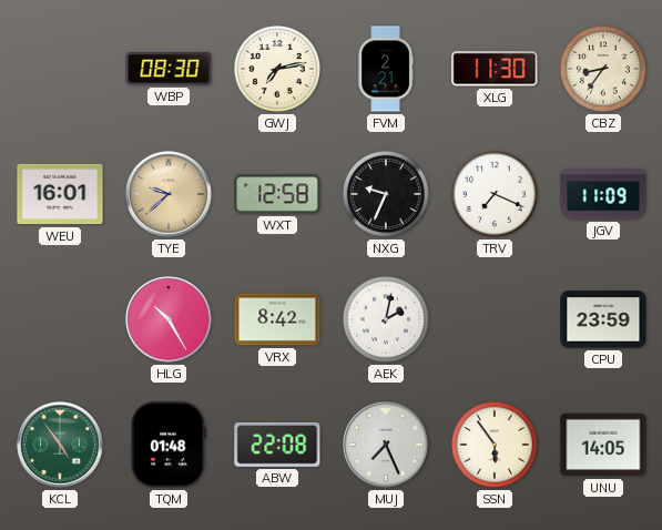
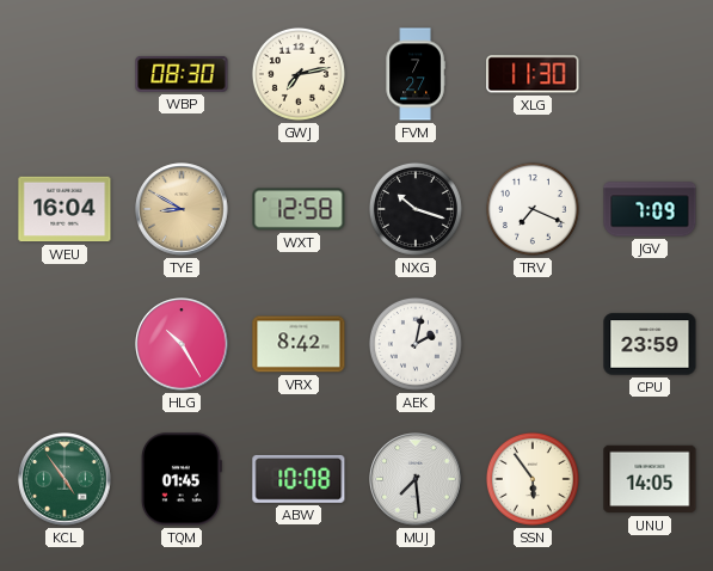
FVM: 2:21 -> 7:27 (416, 74)
CBZ: 8:36 -> none (603, 69)
WEU: 16:01 -> 16:04 (64, 209)
TYE: 9:38 -> 8:50 (182, 209)
NXG: 9:34 -> 10:18 (416, 209)
JGV: 11:09 -> 7:09 (650, 209)
TQM: 01:48 -> 01:45 (182, 479)
ABW: 22:08 -> 10:08 (299, 479)
MUJ: 7:26 -> 7:29 (416, 479)
